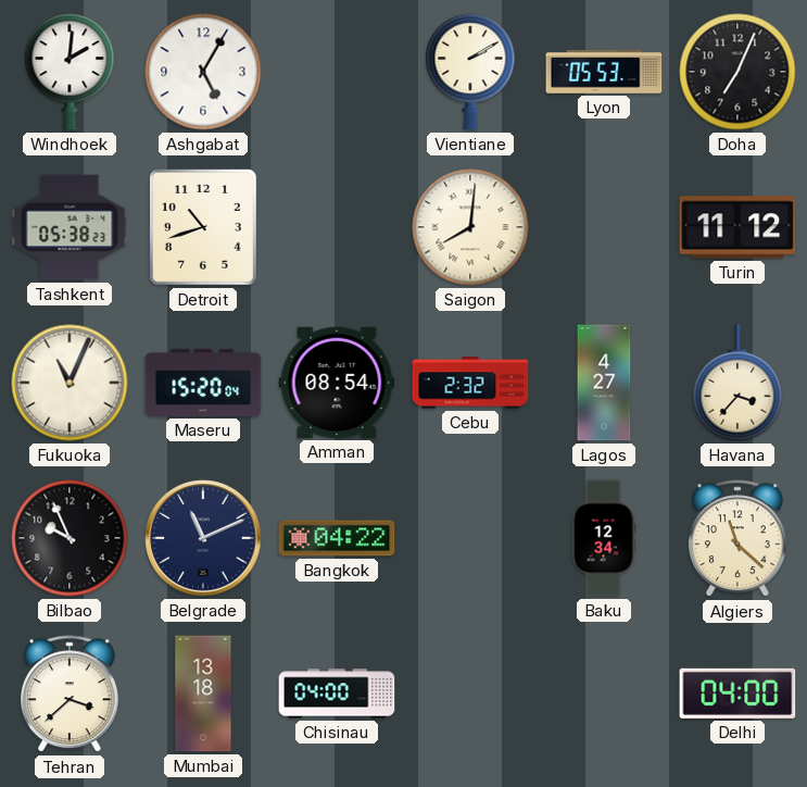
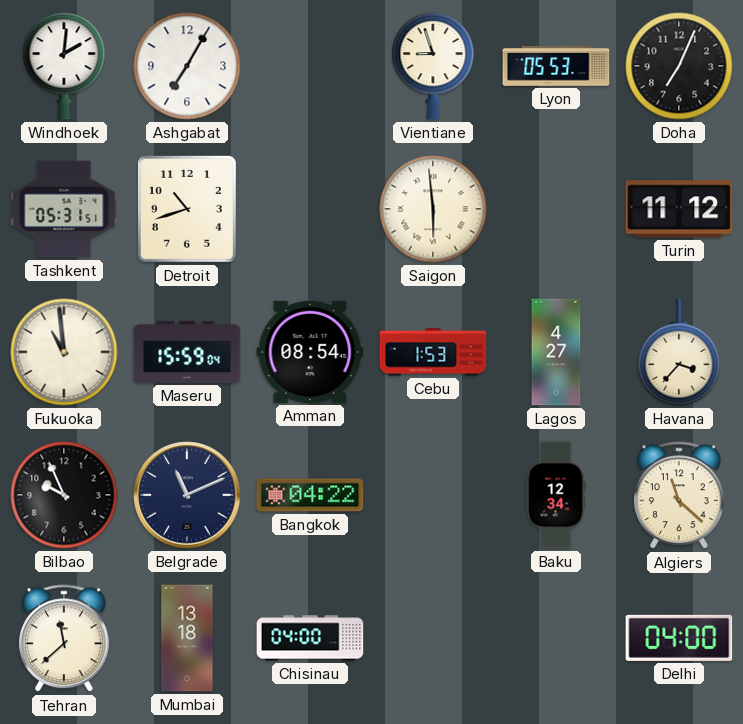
Ashgabat: 5:05 -> 7:05 (187, 66)
Vientiane: 2:10 -> 8:57 (433, 67)
Tashkent: 05:38 -> 05:31 (64, 209)
Saigon: 8:01 -> 5:59 (433, 209)
Fukuoka: 11:04 -> 10:59 (64, 352)
Maseru: 15:20 -> 15:59 (187, 352)
Cebu: 2:32 -> 1:53 (433, 352)
Tehran: 3:38 -> 11:38 (64, 639)
